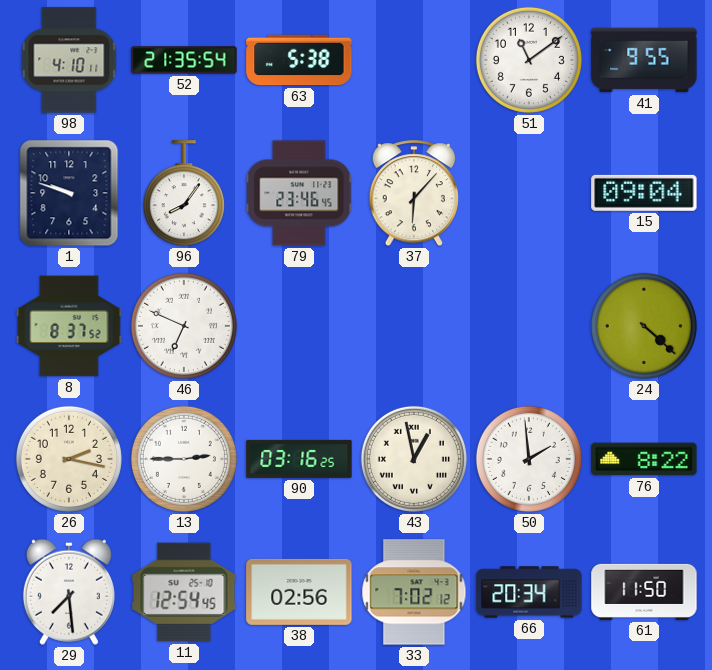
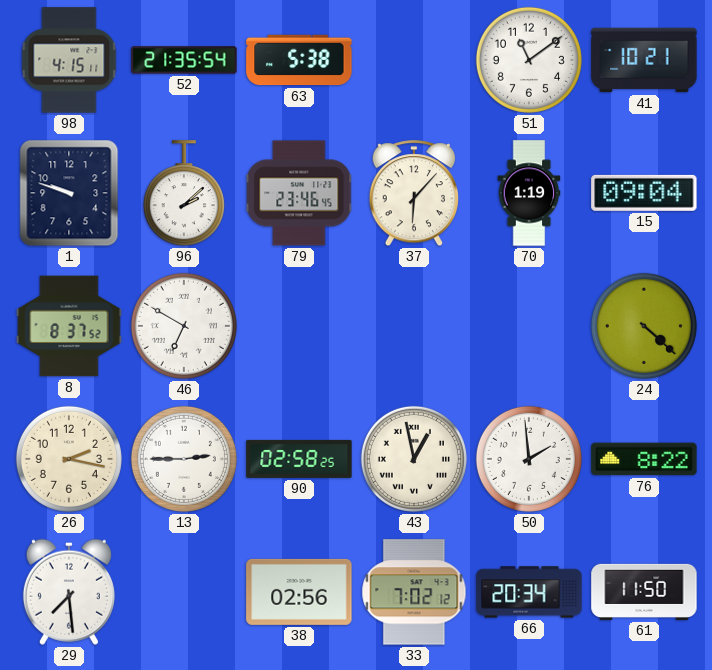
98: 4:10 -> 4:15 (69, 60)
41: 9:55 -> 10:21 (644, 60)
96: 8:06 -> 2:08 (184, 194)
70: none -> 1:19 (529, 193)
46: 6:49 -> 6:50 (184, 326)
90: 03:16 -> 02:58 (299, 459)
11: 12:54 -> none (184, 592)
